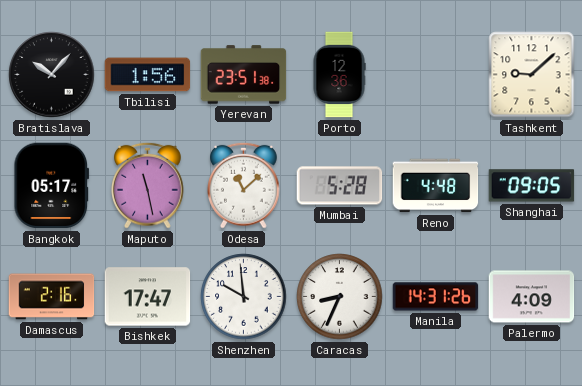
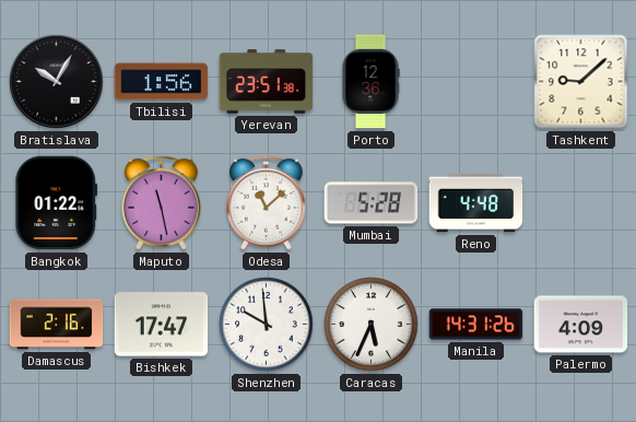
Bratislava: 10:07 -> 10:05 (57, 82)
Bangkok: 05:17 -> 01:22 (56, 203)
Shanghai: 09:05 -> none (532, 186)
Caracas: 8:34 -> 5:34 (372, 325)
